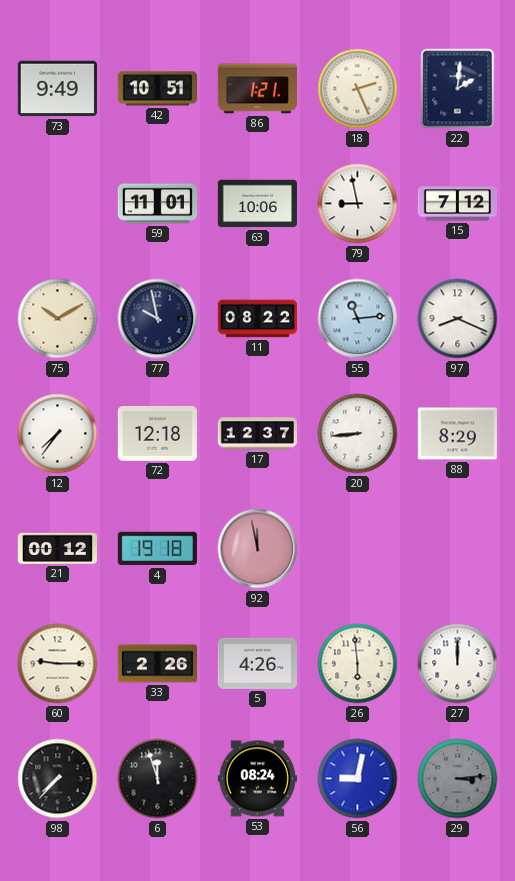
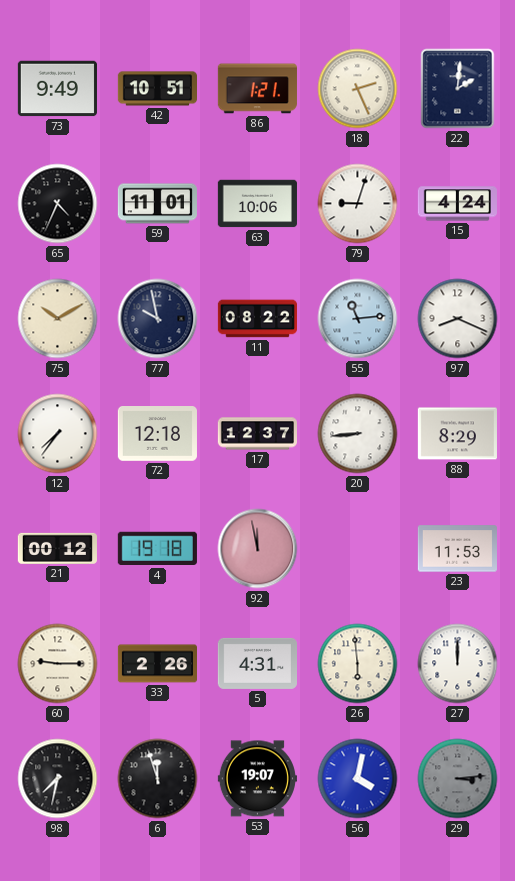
65: none -> 4:34 (58, 204)
79: 8:58 -> 9:03 (358, 204)
15: 7:12 -> 4:24 (457, 204)
23: none -> 11:53 (457, 549)
5: 4:26 -> 4:31 (257, 663)
98: 7:37 -> 7:32 (58, 779)
53: 08:24 -> 19:07 (257, 779)
56: 9:02 -> 4:02 (358, 779)
